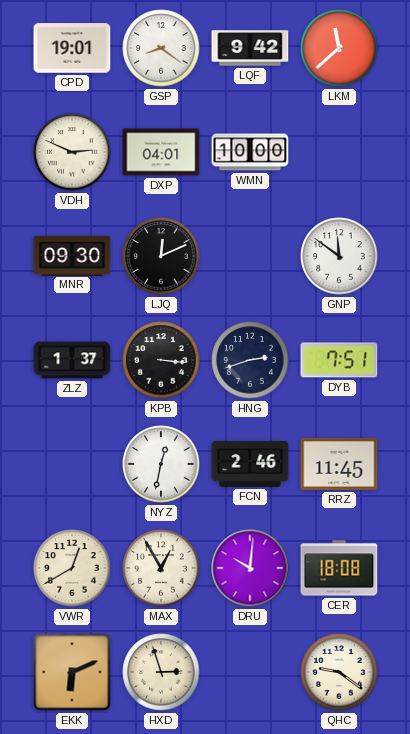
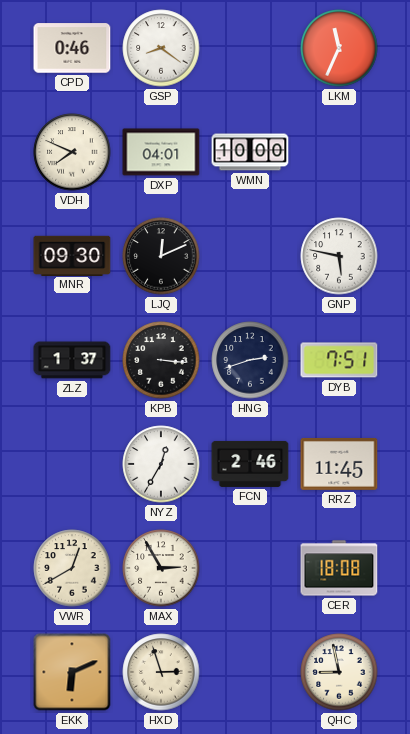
CPD: 19:01 -> 0:46 (72, 48)
LQF: 9:42 -> none (250, 48)
LKM: 11:38 -> 11:34 (339, 48)
VDH: 2:49 -> 7:49 (72, 152)
GNP: 11:51 -> 5:47 (339, 256)
NYZ: 12:32 -> 12:35 (161, 464)
MAX: 12:55 -> 2:55 (161, 568)
DRU: 10:01 -> none (250, 568)
QHC: 9:21 -> 8:58 (339, 672)
